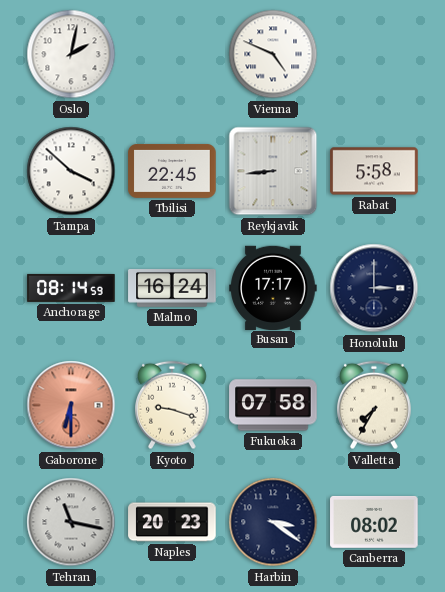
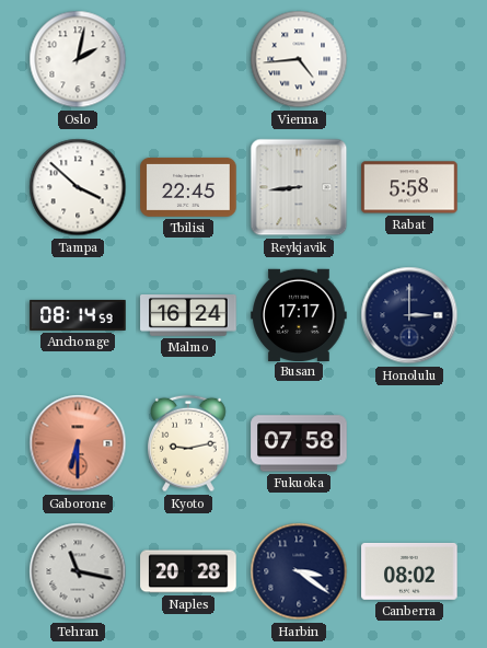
Vienna: 4:49 -> 4:44 (299, 59)
Kyoto: 9:18 -> 9:13 (189, 443)
Valletta: 7:35 -> none (375, 405)
Naples: 20:23 -> 20:28 (188, 571)
